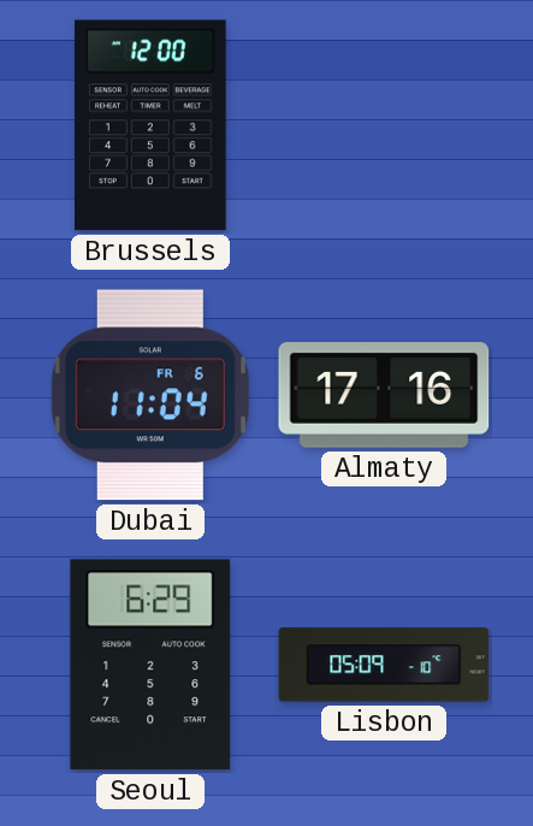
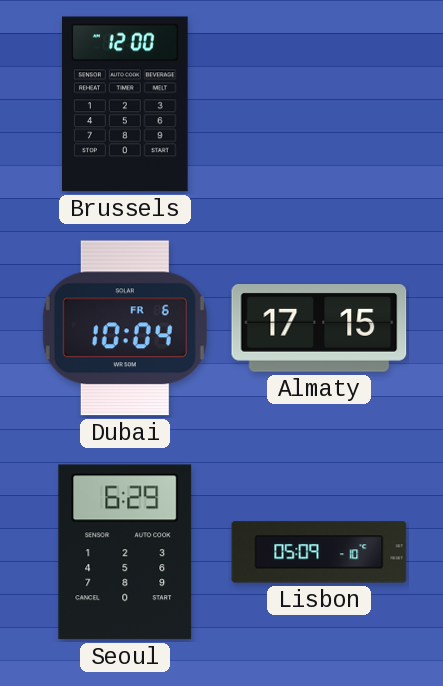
Dubai: 11:04 -> 10:04 (125, 328)
Almaty: 17:16 -> 17:15 (319, 329)
